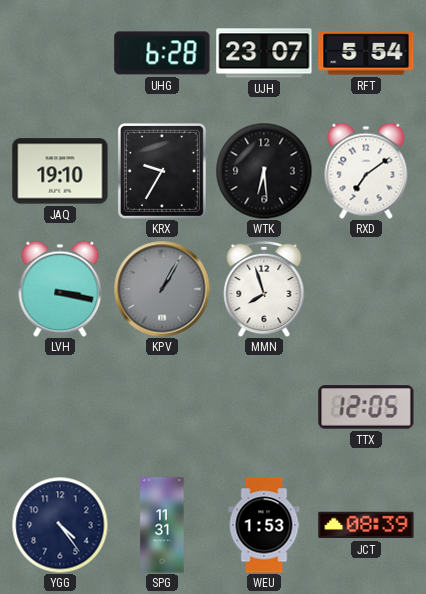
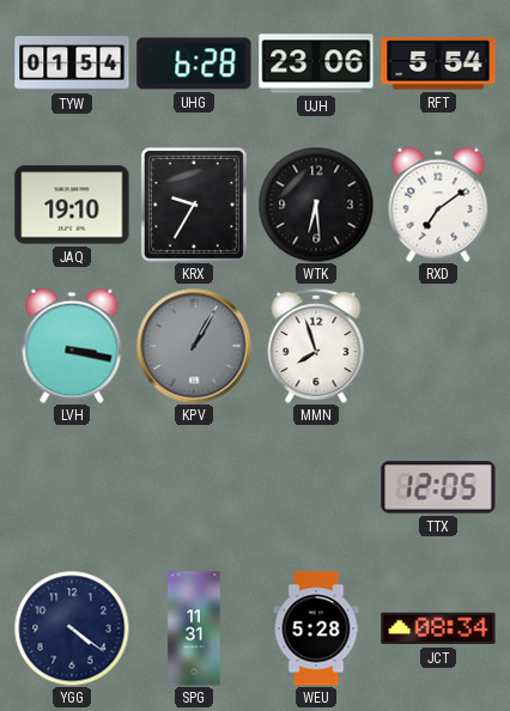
TYW: none -> 01:54 (72, 63)
UJH: 23:07 -> 23:06 (316, 63)
YGG: 4:24 -> 4:21 (72, 628)
WEU: 1:53 -> 5:28 (316, 628)
JCT: 08:39 -> 08:34 (438, 628)
